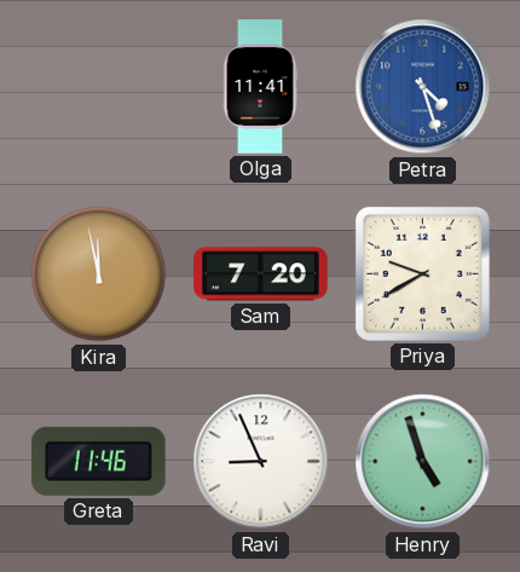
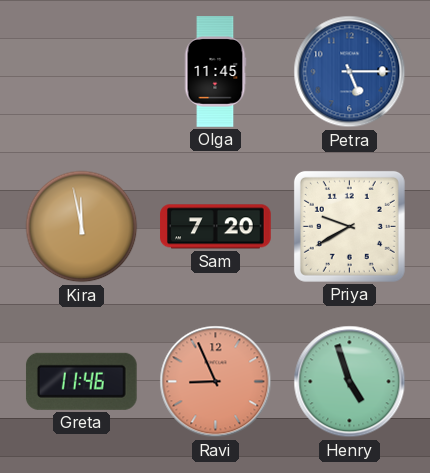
Olga: 11:41 -> 11:45 (215, 72)
Petra: 4:27 -> 5:15 (350, 72)
Ravi dial: white -> salmon (216, 382)
